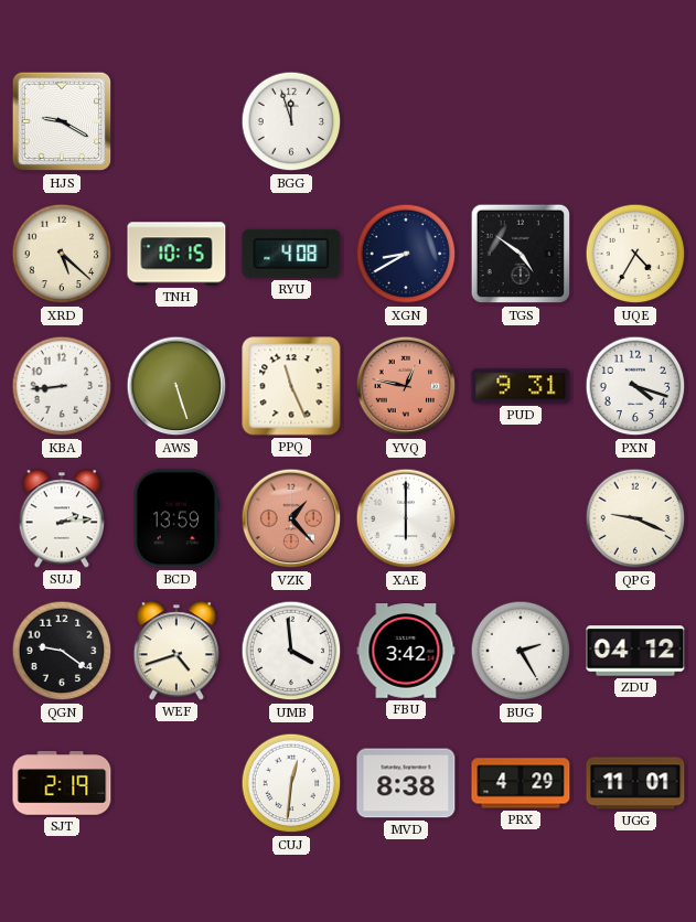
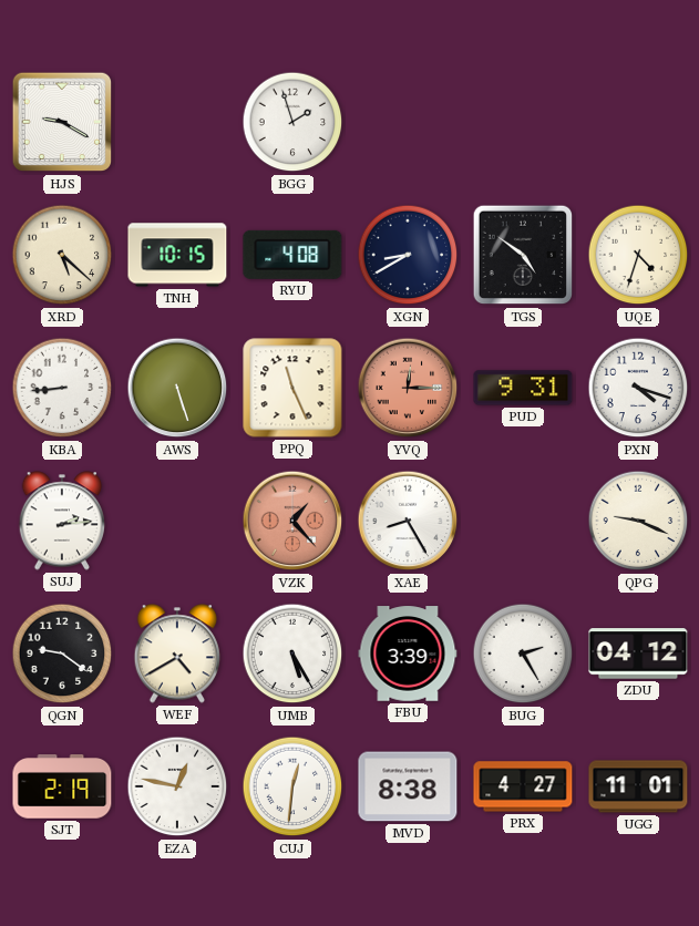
BGG: 11:57 -> 1:57 (292, 122)
UQE: 4:35 -> 4:33 (638, 255)
YVQ: 12:47 -> 12:15 (408, 388)
BCD: 13:59 -> none (176, 518)
XAE: 6:00 -> 8:25 (408, 521)
WEF: 4:42 -> 4:40 (177, 654)
UMB: 3:59 -> 5:25 (292, 654)
FBU: 3:42 -> 3:39 (408, 654)
EZA: none -> 12:47 (177, 786)
PRX: 4:29 -> 4:27 (523, 786)
